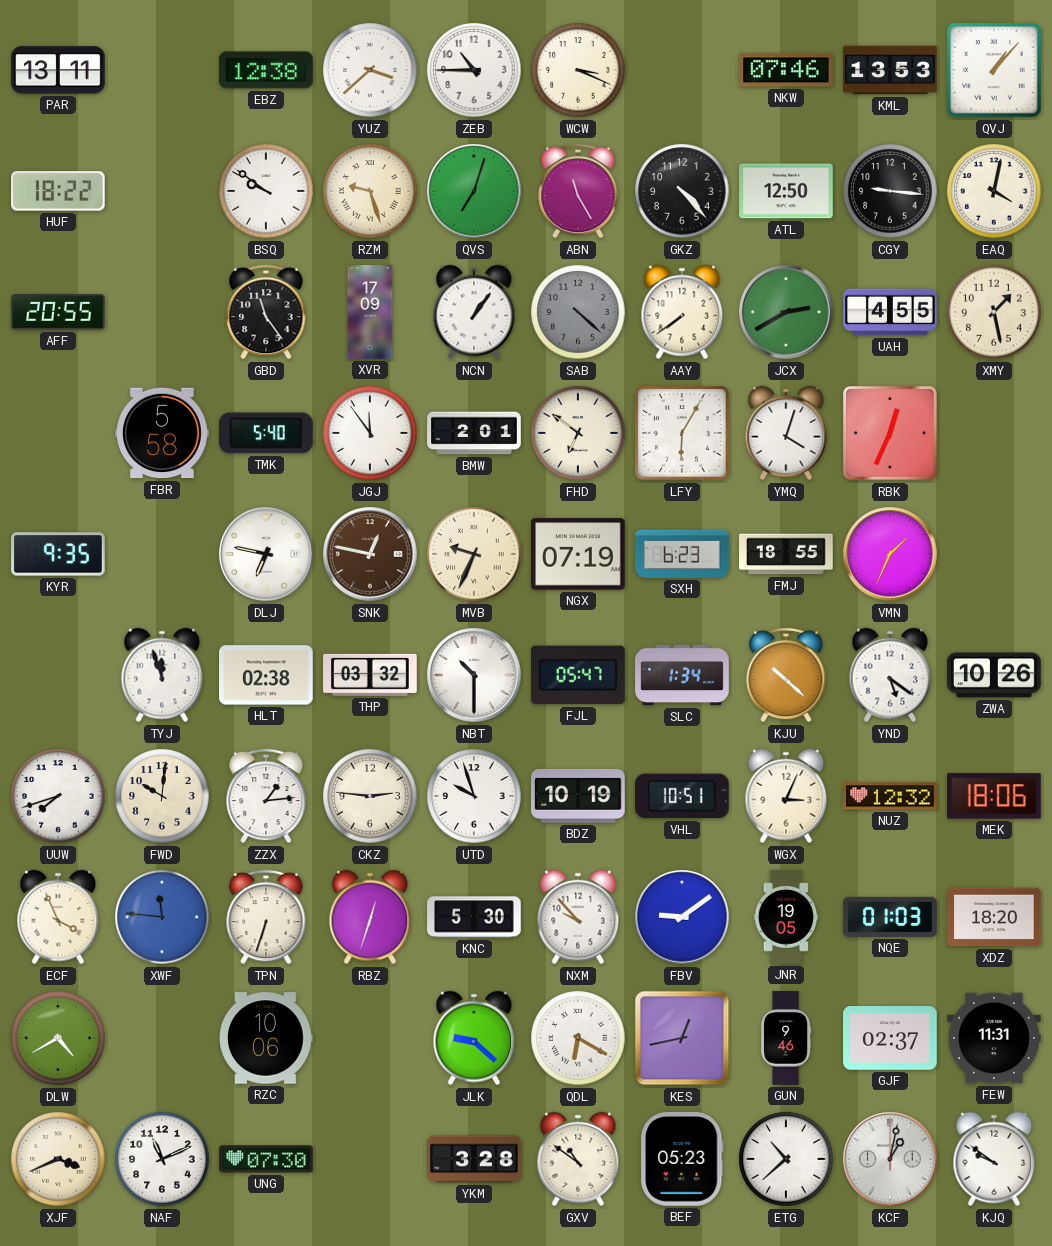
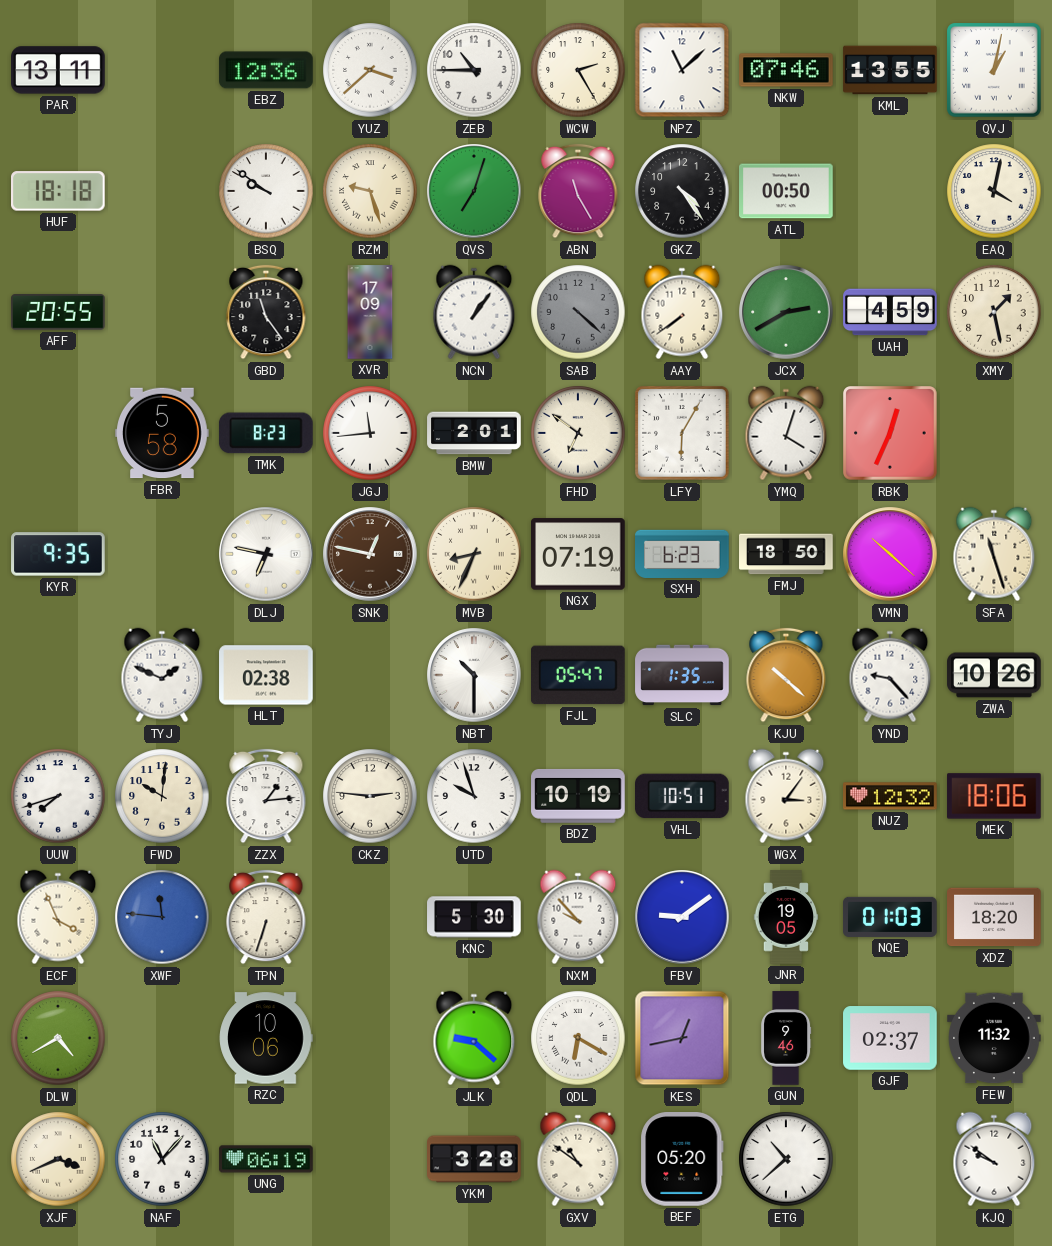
EBZ: 12:38 -> 12:36 (267, 70)
WCW: 3:19 -> 2:25 (578, 70)
NPZ: none -> 11:08 (682, 70)
KML: 13:53 -> 13:55 (890, 70)
QVJ: 1:07 -> 1:02 (994, 70)
HUF: 18:22 -> 18:18 (59, 191)
GKZ: 4:23 -> 4:24 (682, 191)
ATL: 12:50 -> 00:50 (786, 191)
CGY: 9:16 -> none (890, 191)
UAH: 4:55 -> 4:59 (890, 312)
TMK: 5:40 -> 8:23 (266, 433)
JGJ: 11:54 -> 11:44 (370, 433)
MVB: 9:34 -> 8:34 (474, 554)
FMJ: 18:55 -> 18:50 (786, 554)
VMN: 1:34 -> 10:22 (890, 554)
SFA: none -> 11:27 (994, 554)
TYJ: 11:57 -> 1:49 (162, 675)
THP: 03:32 -> none (370, 675)
SLC: 1:34 -> 1:35 (682, 675)
YND: 5:21 -> 9:23 (890, 675)
WGX: 3:04 -> 3:06 (786, 796)
RBZ: 12:33 -> none (370, 917)
FEW: 11:31 -> 11:32 (994, 1038)
NAF: 11:11 -> 11:07 (162, 1159)
UNG: 07:30 -> 06:19 (266, 1159)
BEF: 05:23 -> 05:20 (682, 1160)
KCF: 1:02 -> none (890, 1159)
